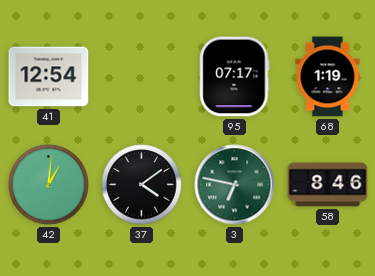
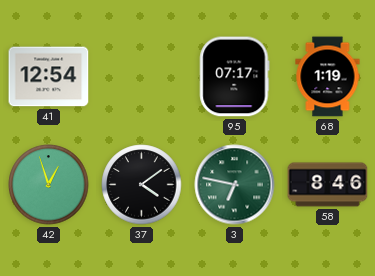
42: 1:01 -> 12:57 (49, 185)
